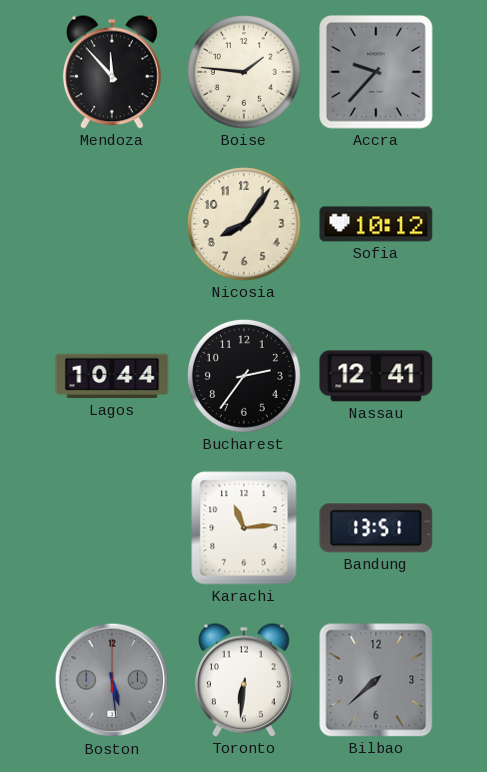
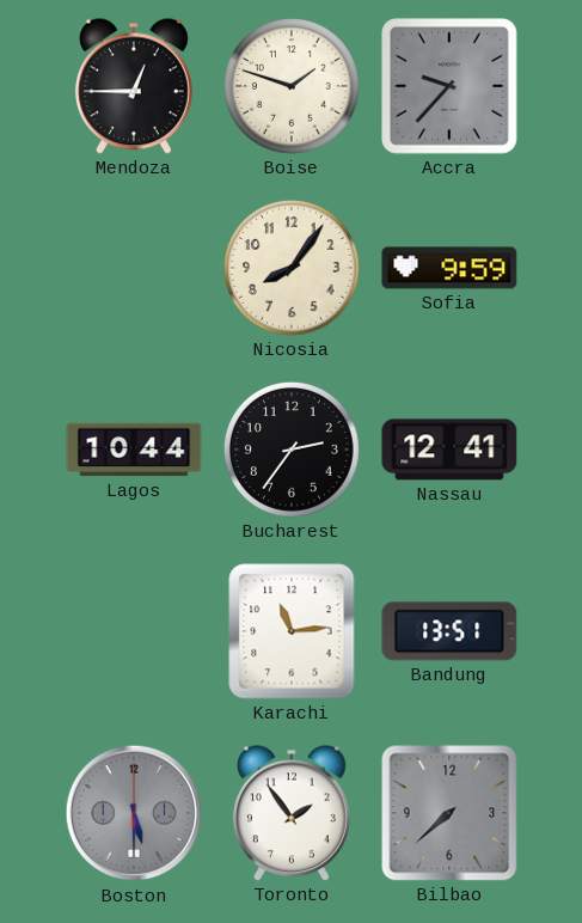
Mendoza: 11:53 -> 12:45 (134, 86)
Boise: 1:46 -> 1:48 (292, 86)
Sofia: 10:12 -> 9:59 (449, 268)
Boston: 5:29 -> 5:30 (134, 813)
Toronto: 6:31 -> 1:54 (292, 813)
